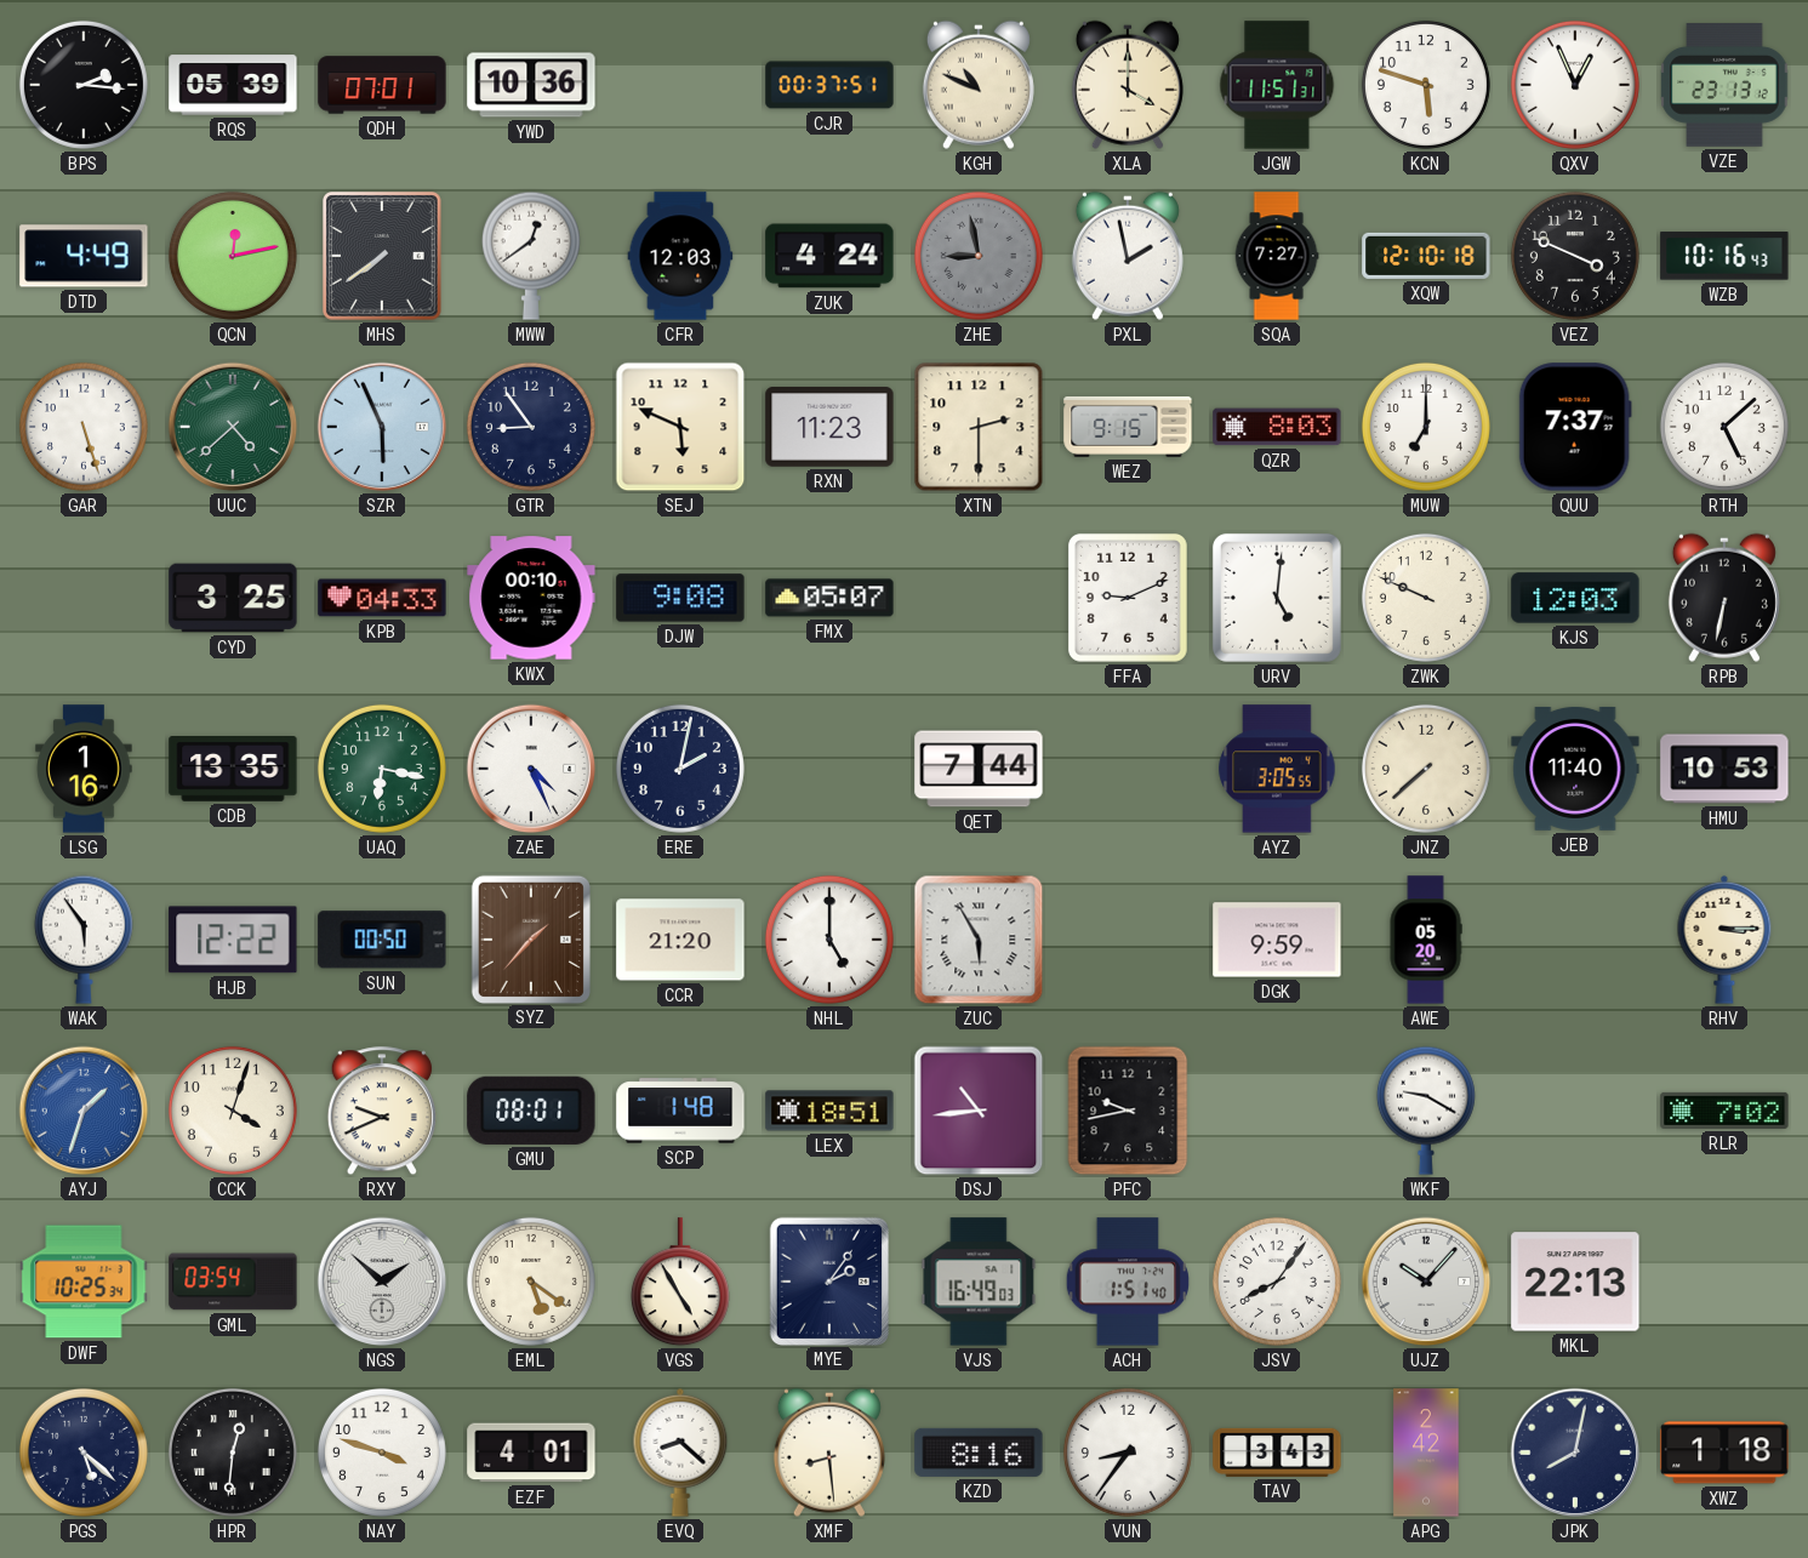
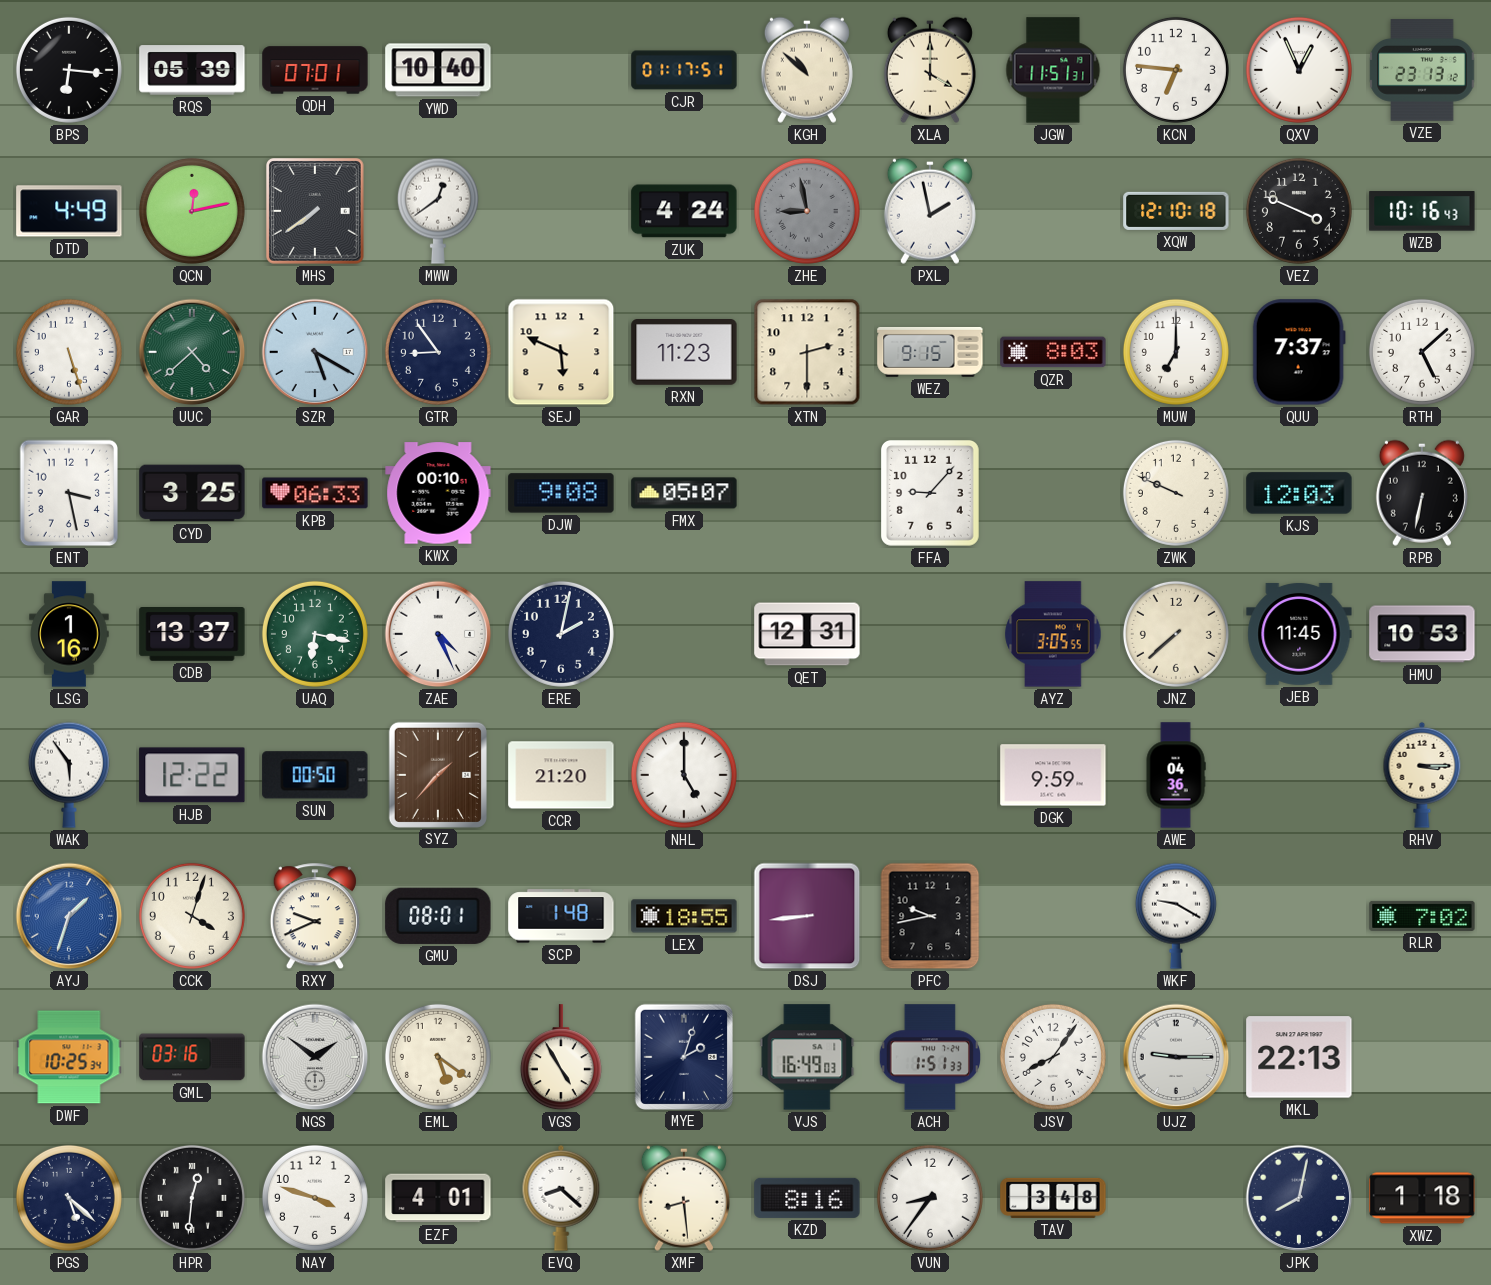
BPS: 2:16 -> 6:16 (69, 70)
YWD: 10:36 -> 10:40 (438, 70)
CJR: 00:37 -> 01:17 (684, 70)
KGH: 10:49 -> 10:52 (807, 70)
KCN: 5:48 -> 6:46 (1176, 70)
CFR: 12:03 -> none (680, 256)
SQA: 7:27 -> none (1277, 256)
SZR: 5:56 -> 5:20 (315, 352)
ENT: none -> 3:28 (69, 493)
KPB: 04:33 -> 06:33 (315, 493)
FFA: 9:11 -> 9:07 (930, 493)
URV: 5:01 -> none (1277, 598)
CDB: 13:35 -> 13:37 (192, 635)
QET: 7:44 -> 12:31 (807, 634)
JEB: 11:40 -> 11:45 (1299, 634)
ZUC: 5:55 -> none (979, 940)
AWE: 05:20 -> 04:36 (1176, 775)
LEX: 18:51 -> 18:55 (684, 916)
DSJ: 10:44 -> 8:44 (807, 916)
GML: 03:54 -> 03:16 (192, 1057)
NGS: 1:52 -> 1:51 (315, 1057)
MYE: 2:06 -> 2:03 (684, 1056)
ACH: 1:51:40 -> 1:51:33 (929, 1057)
UJZ: 10:07 -> 9:15 (1176, 1057)
TAV: 3:43 -> 3:48 (1053, 1198)
APG: 2:42 -> none (1426, 1453)
